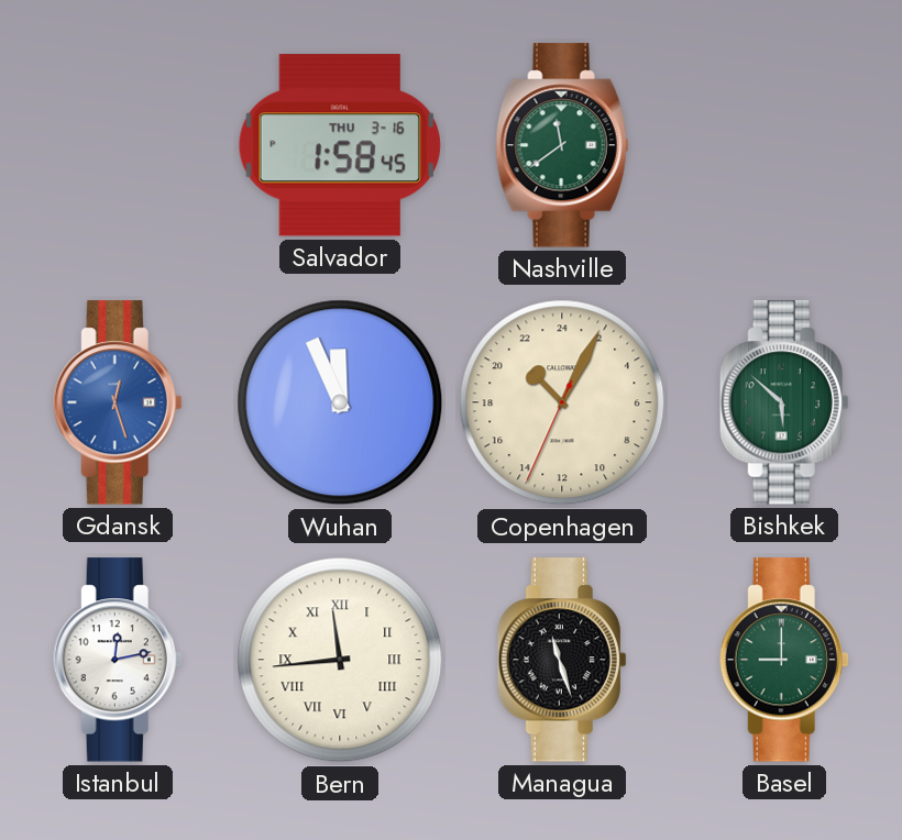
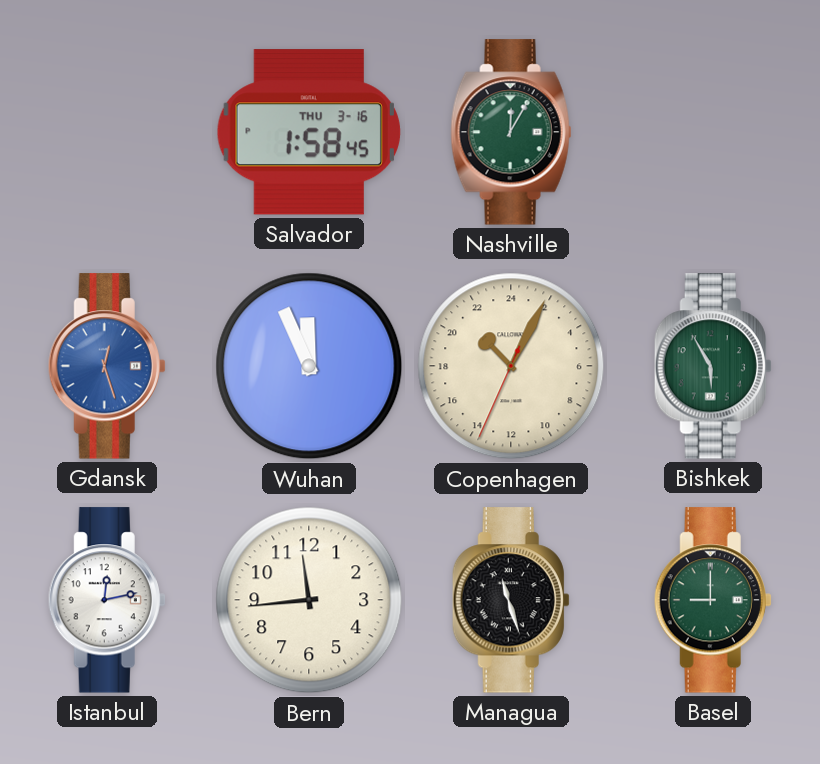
Nashville: 11:39 -> 12:05 (511, 132)
Bishkek: 5:52 -> 5:55 (713, 366)
Bern numerals: Roman -> Arabic (309, 600)
